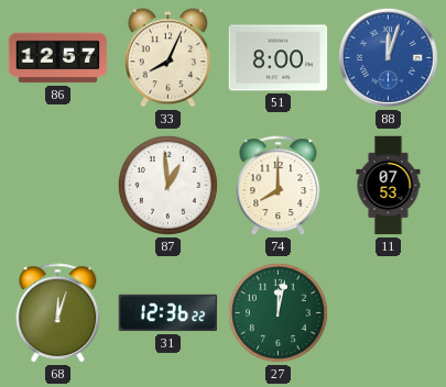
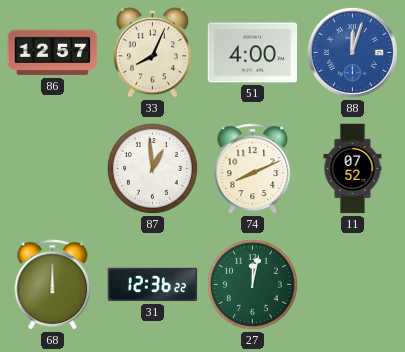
51: 8:00 -> 4:00 (253, 53)
74: 8:00 -> 8:11 (253, 169)
11: 07:53 -> 07:52 (353, 169)
68: 12:03 -> 12:00 (53, 285)
